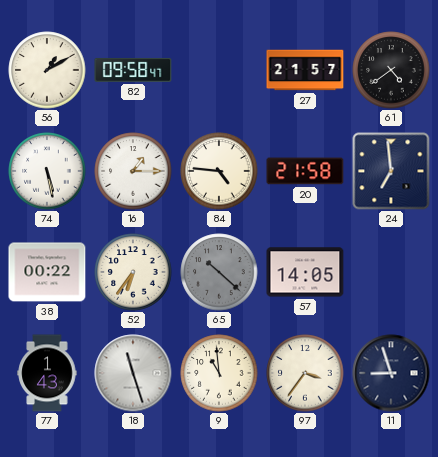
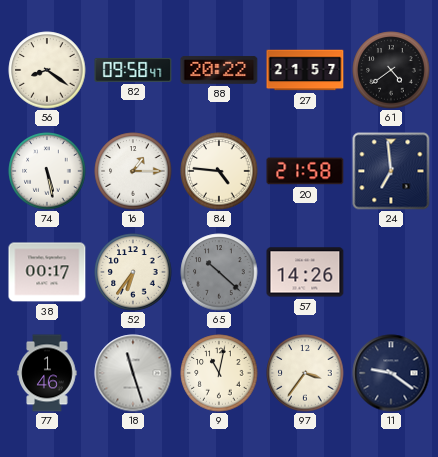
56: 1:10 -> 8:21 (47, 70)
88: none -> 20:22 (219, 70)
38: 00:22 -> 00:17 (47, 272)
57: 14:05 -> 14:26 (305, 272)
77: 1:43 -> 1:46 (47, 373)
9: 10:59 -> 11:02 (219, 373)
11: 8:57 -> 9:21 (391, 373)
